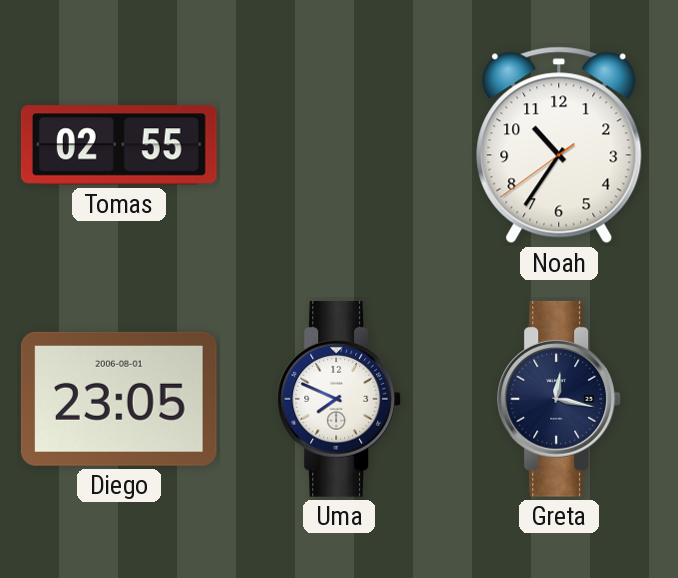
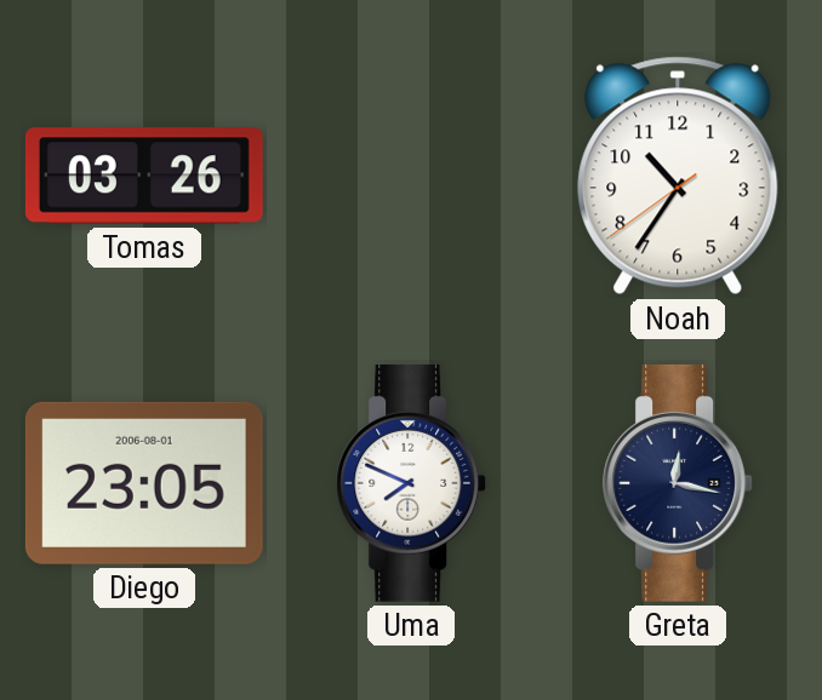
Tomas: 02:55 -> 03:26 (144, 176)
